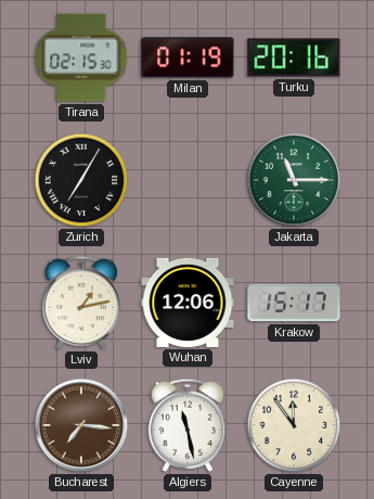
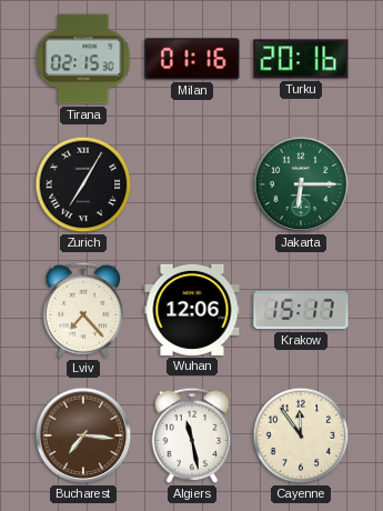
Milan: 01:19 -> 01:16 (192, 59)
Jakarta: 11:15 -> 6:15 (301, 184)
Lviv: 1:13 -> 7:23 (83, 310)
